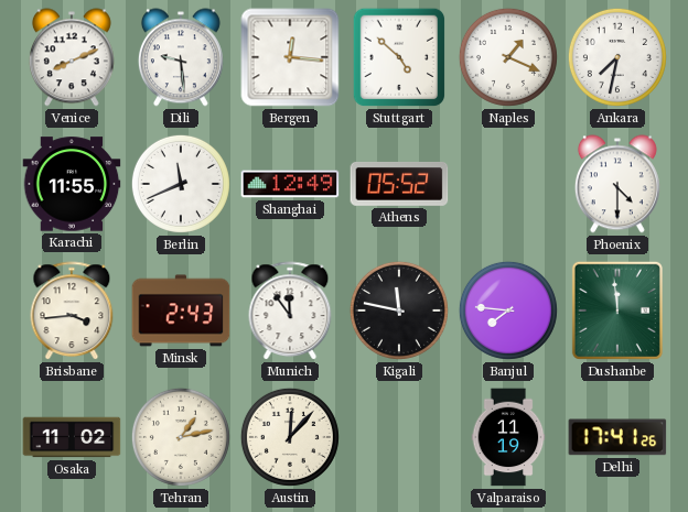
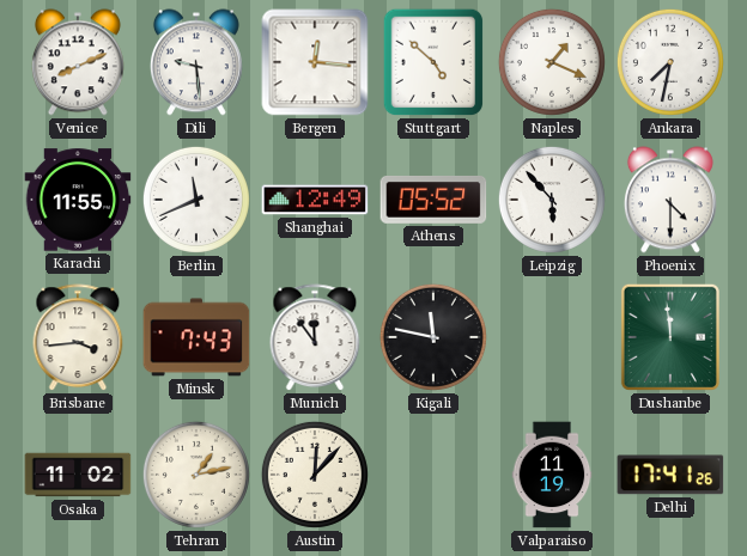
Leipzig: none -> 5:53 (552, 200)
Minsk: 2:43 -> 7:43 (196, 337)
Banjul: 7:46 -> none (508, 311)
